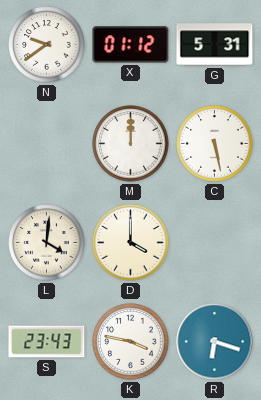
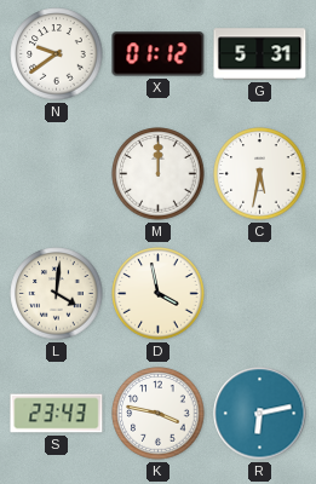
C: 5:28 -> 5:32 (260, 174)
D: 4:00 -> 3:58 (159, 294)
R: 6:18 -> 6:13 (260, 414)
